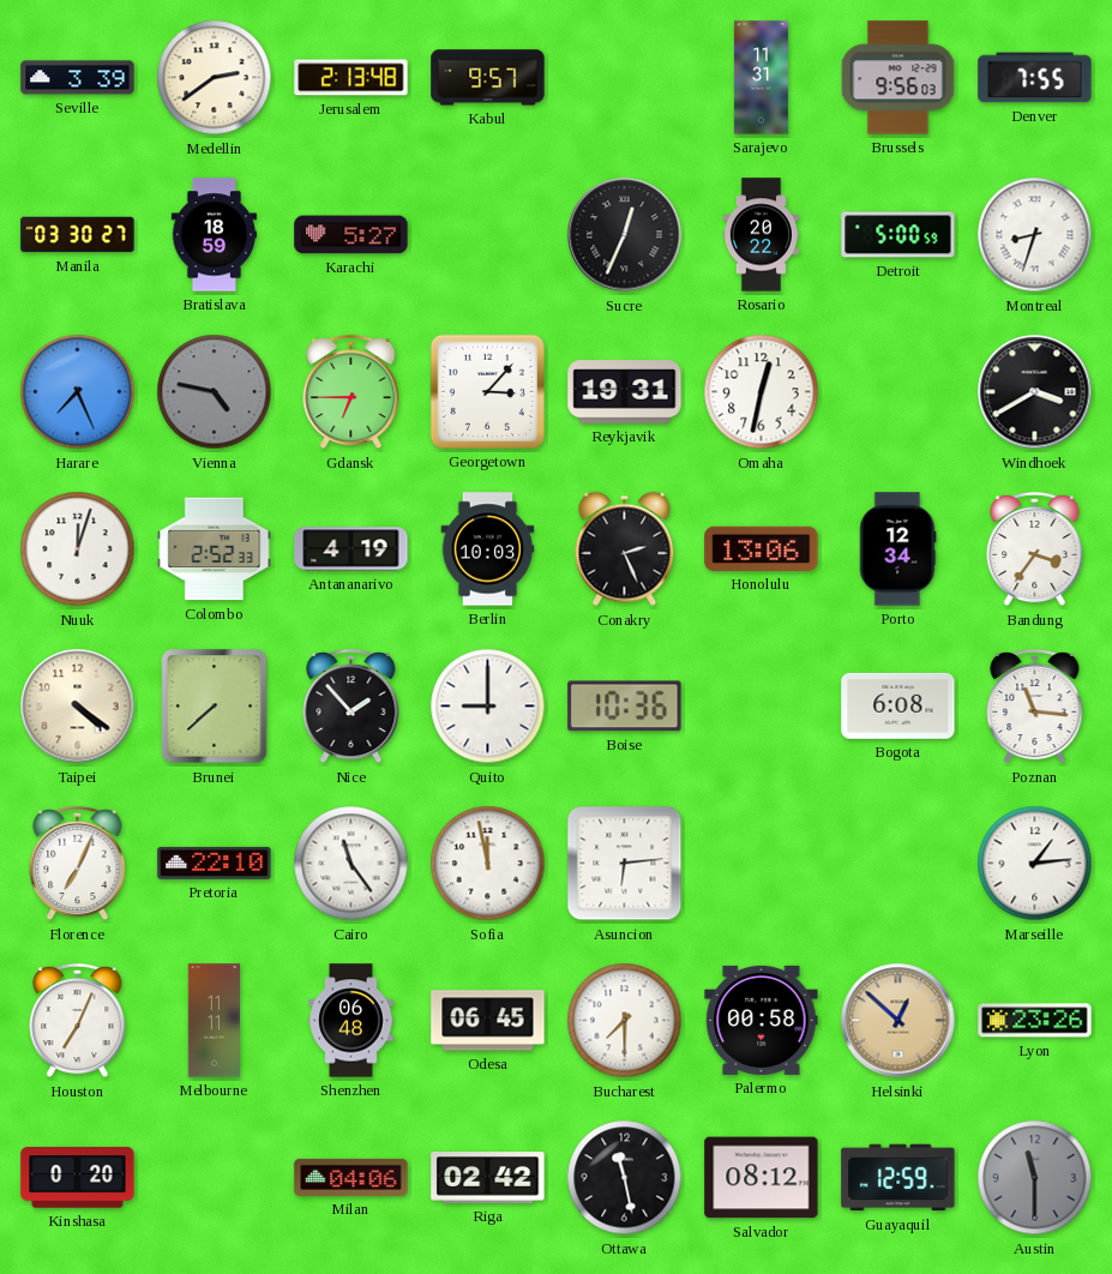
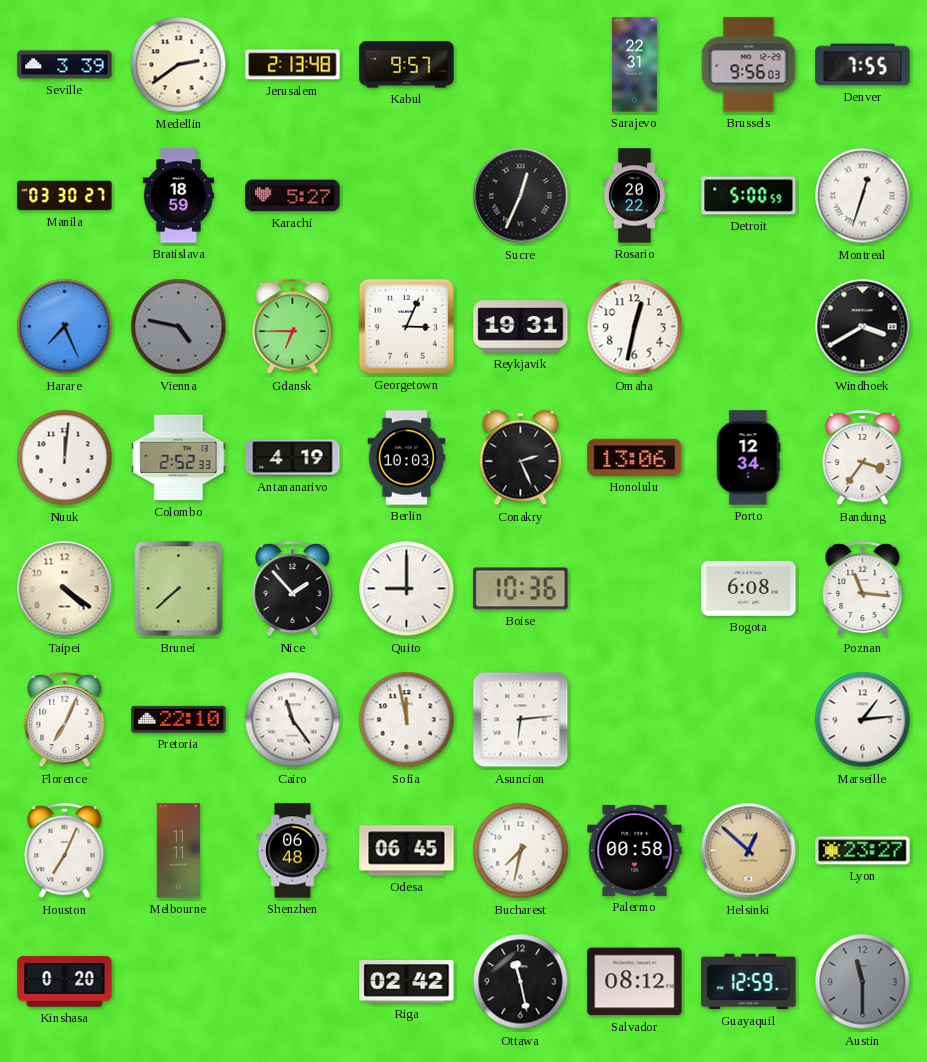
Sarajevo: 11:31 -> 22:31 (634, 65)
Montreal: 8:33 -> 12:33 (863, 196)
Georgetown: 3:07 -> 3:04 (406, 326)
Nuuk: 12:03 -> 12:01 (65, 458)
Bucharest: 7:30 -> 7:32 (521, 851)
Lyon: 23:26 -> 23:27 (863, 851)
Milan: 04:06 -> none (351, 1177)
